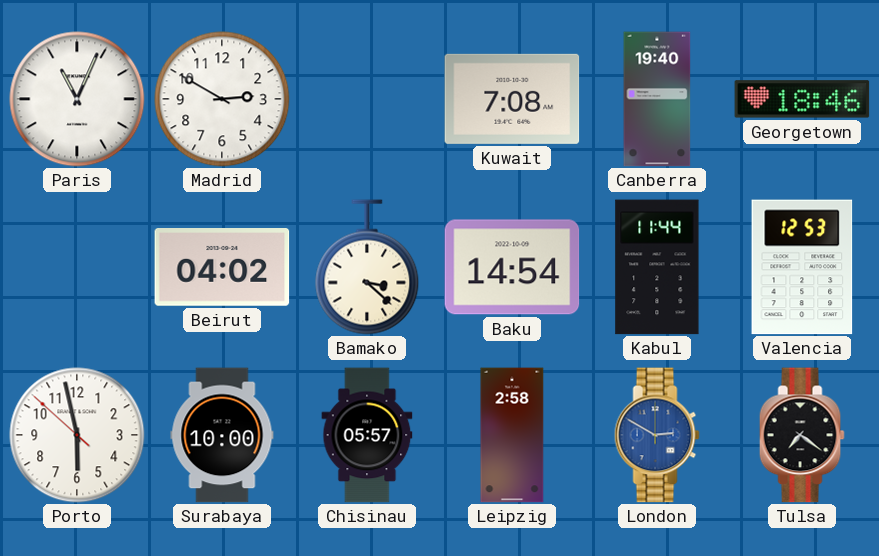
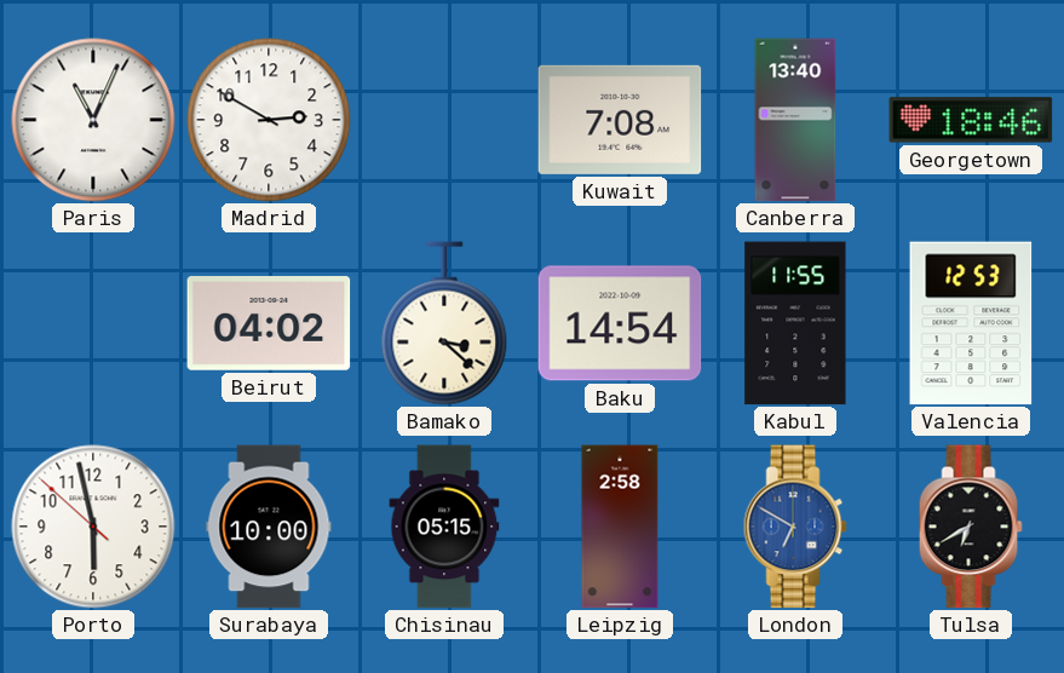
Canberra: 19:40 -> 13:40 (795, 120)
Kabul: 11:44 -> 11:55 (795, 323)
Chisinau: 05:57 -> 05:15 (444, 527)
London: 2:50 -> 6:50 (795, 527)
Tulsa: 7:21 -> 6:40 (971, 527)
